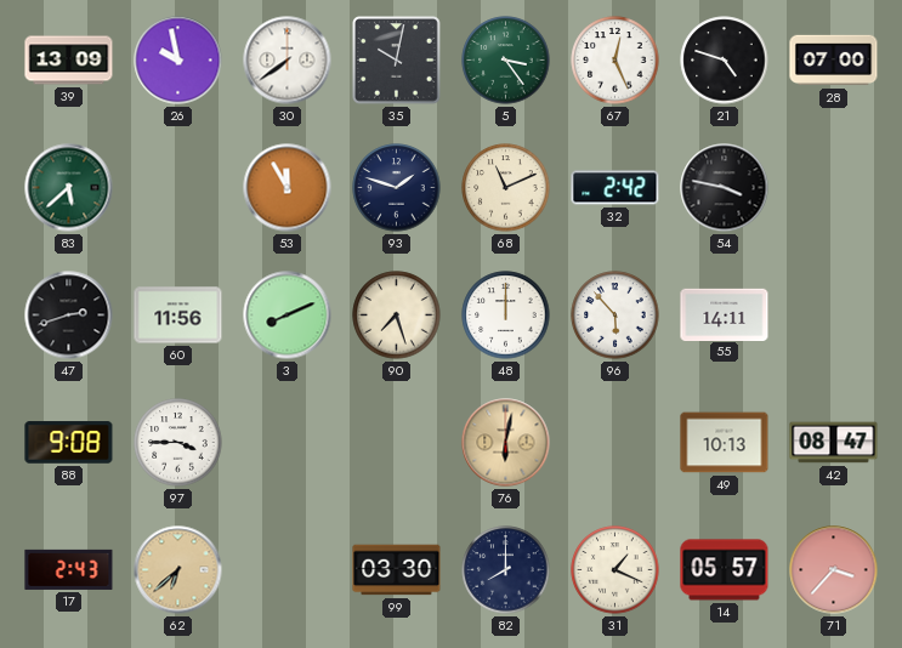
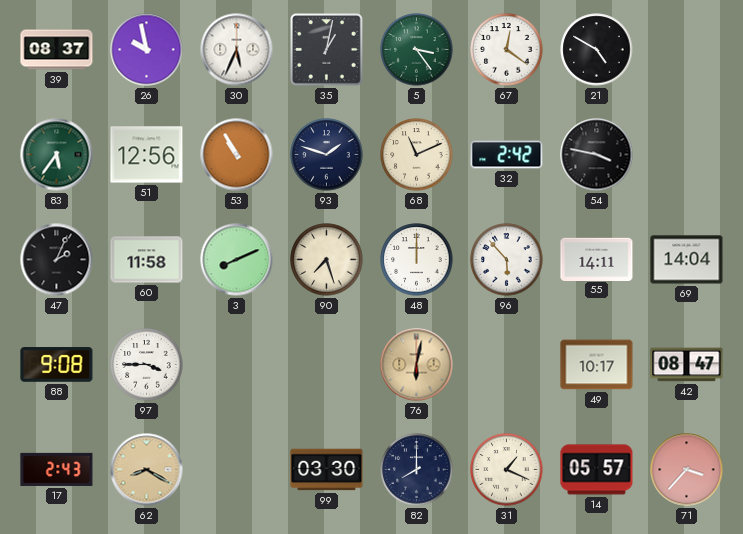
39: 13:09 -> 08:37 (57, 50)
30: 7:39 -> 5:34 (237, 50)
35: 10:02 -> 1:02 (327, 50)
67: 12:26 -> 12:21 (507, 50)
21: 4:48 -> 4:50 (597, 50)
28: 07:00 -> none (834, 61)
83: 5:38 -> 5:36 (57, 155)
51: none -> 12:56 (147, 155)
53: 11:55 -> 10:55 (237, 155)
47: 2:42 -> 2:04 (57, 260)
60: 11:56 -> 11:58 (147, 260)
69: none -> 14:04 (687, 260)
49: 10:13 -> 10:17 (597, 365)
62: 6:38 -> 8:20 (147, 470)
